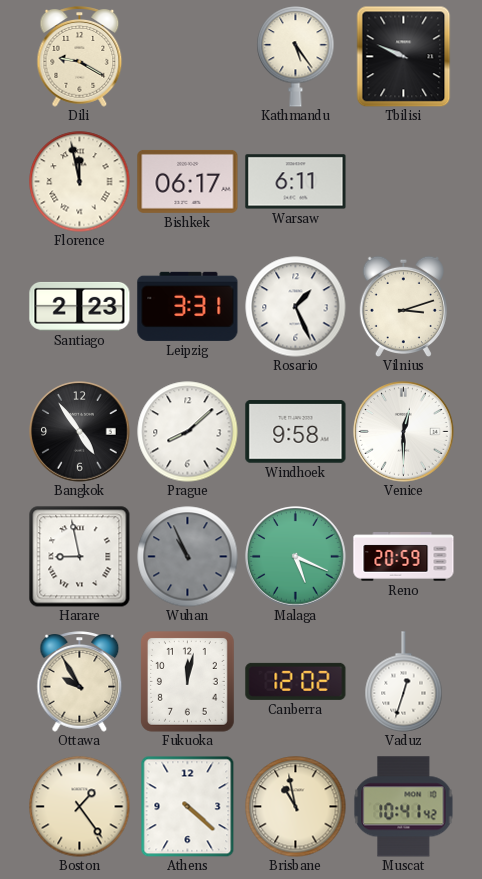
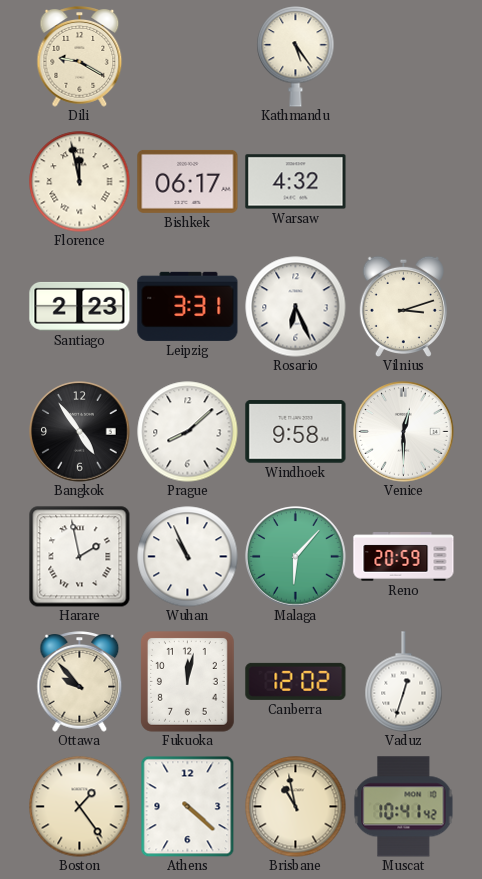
Tbilisi: 9:49 -> none (404, 56)
Warsaw: 6:11 -> 4:32 (296, 182)
Rosario: 1:26 -> 6:26 (296, 307)
Harare: 8:58 -> 1:58 (80, 557)
Wuhan dial: grey -> white (188, 557)
Malaga: 5:19 -> 6:07 (296, 557)
Ottawa: 9:55 -> 9:53 (80, 682)
